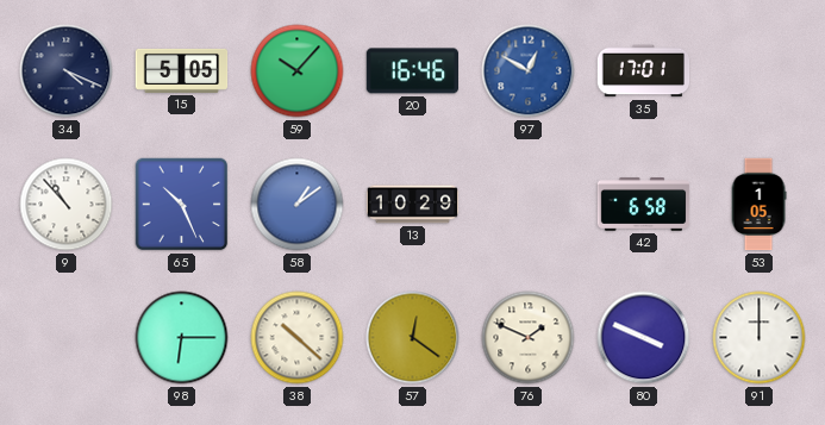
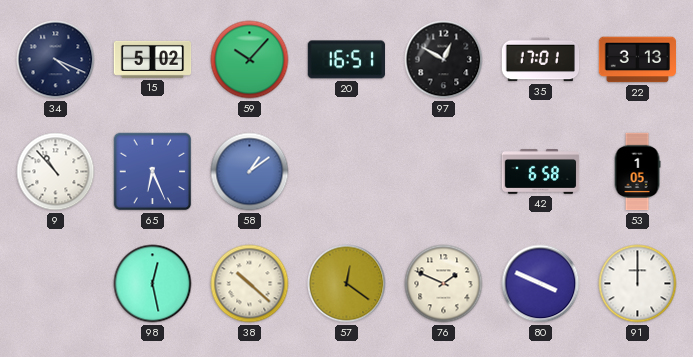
15: 5:05 -> 5:02 (153, 59)
20: 16:46 -> 16:51 (346, 60)
97 dial: blue -> black (444, 60)
22: none -> 3:13 (637, 60)
65: 10:26 -> 6:26 (153, 172)
13: 10:29 -> none (413, 205)
98: 6:15 -> 12:28 (153, 284)
